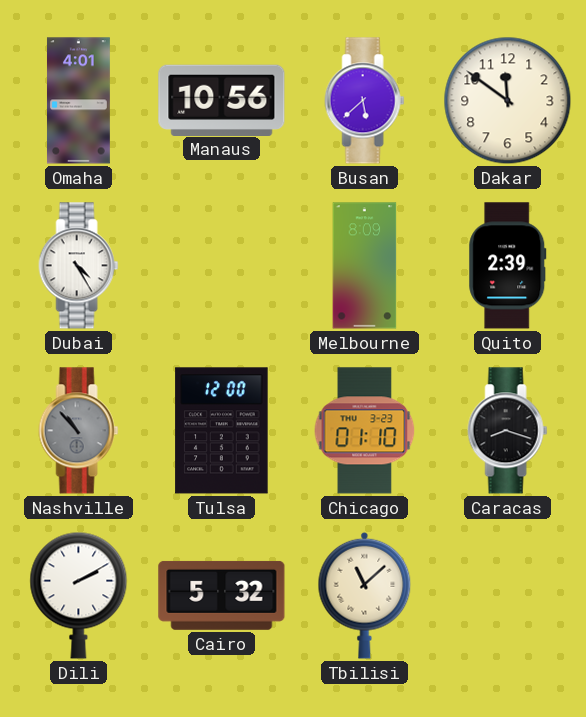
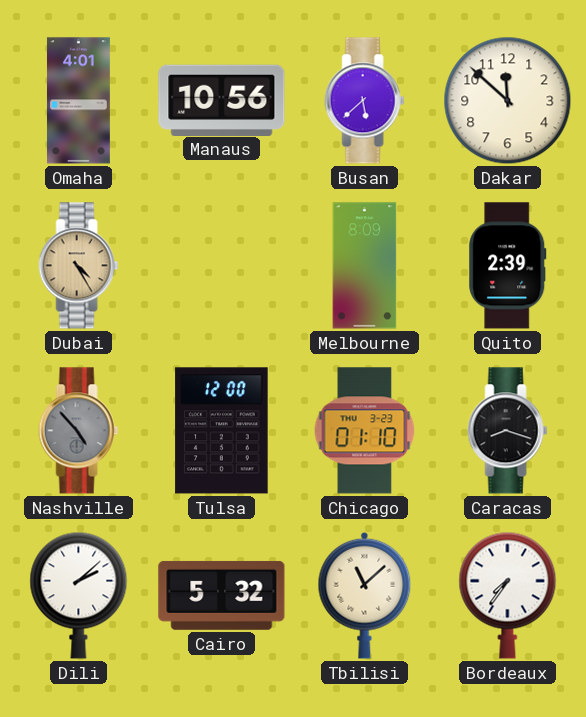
Dakar: 11:51 -> 11:52 (508, 101)
Dubai dial: white -> champagne (79, 266)
Nashville: 10:53 -> 4:53 (79, 431)
Dili: 2:10 -> 2:08 (79, 595)
Bordeaux: none -> 7:36 (508, 595)
